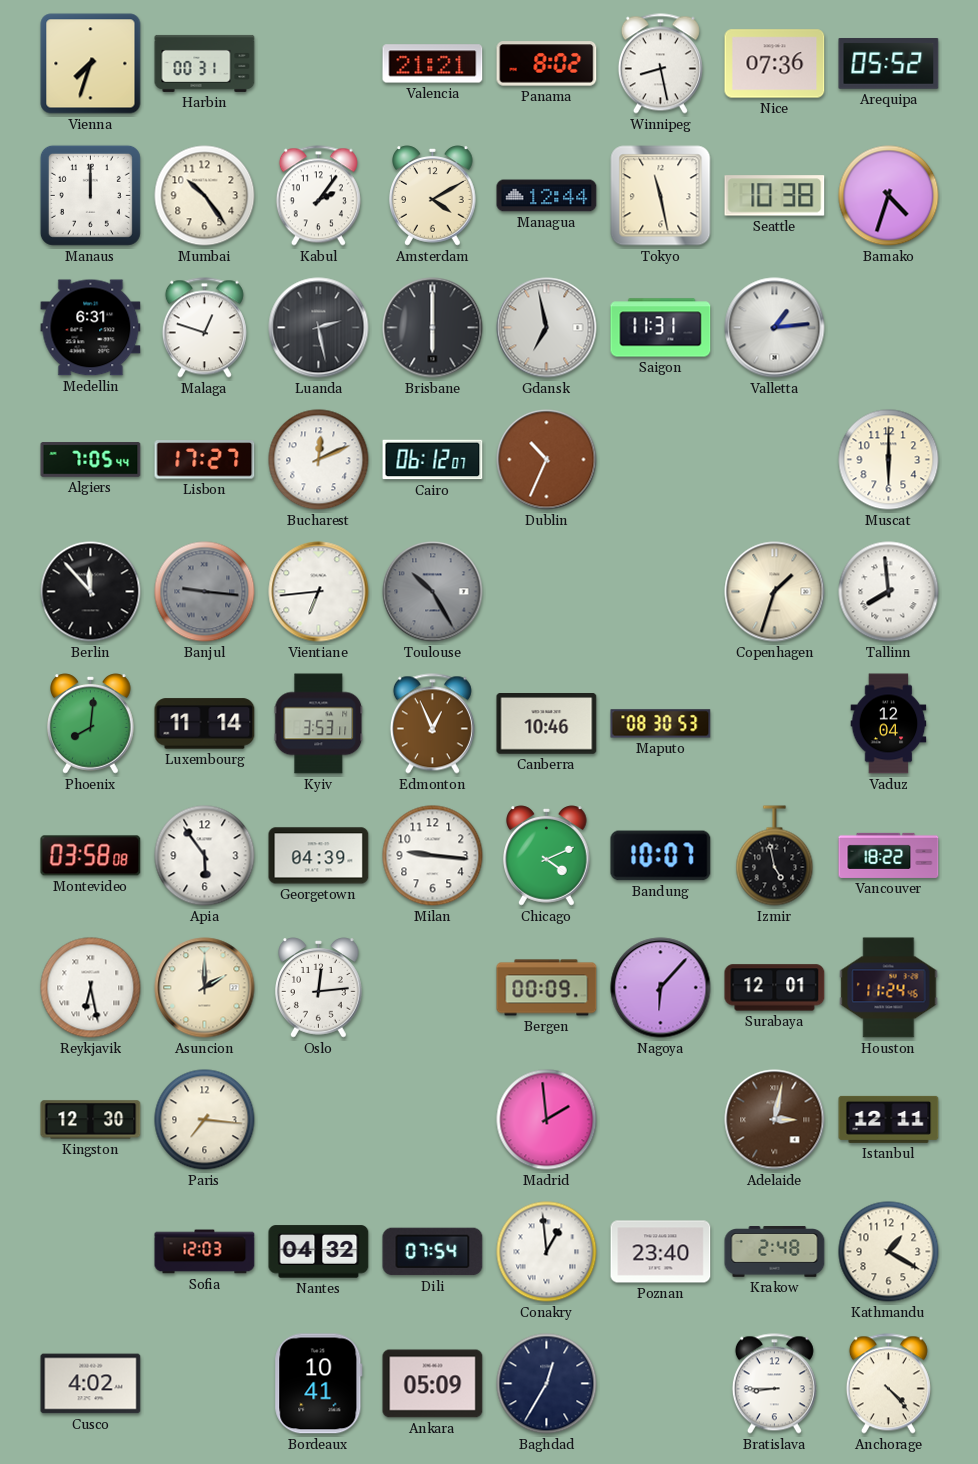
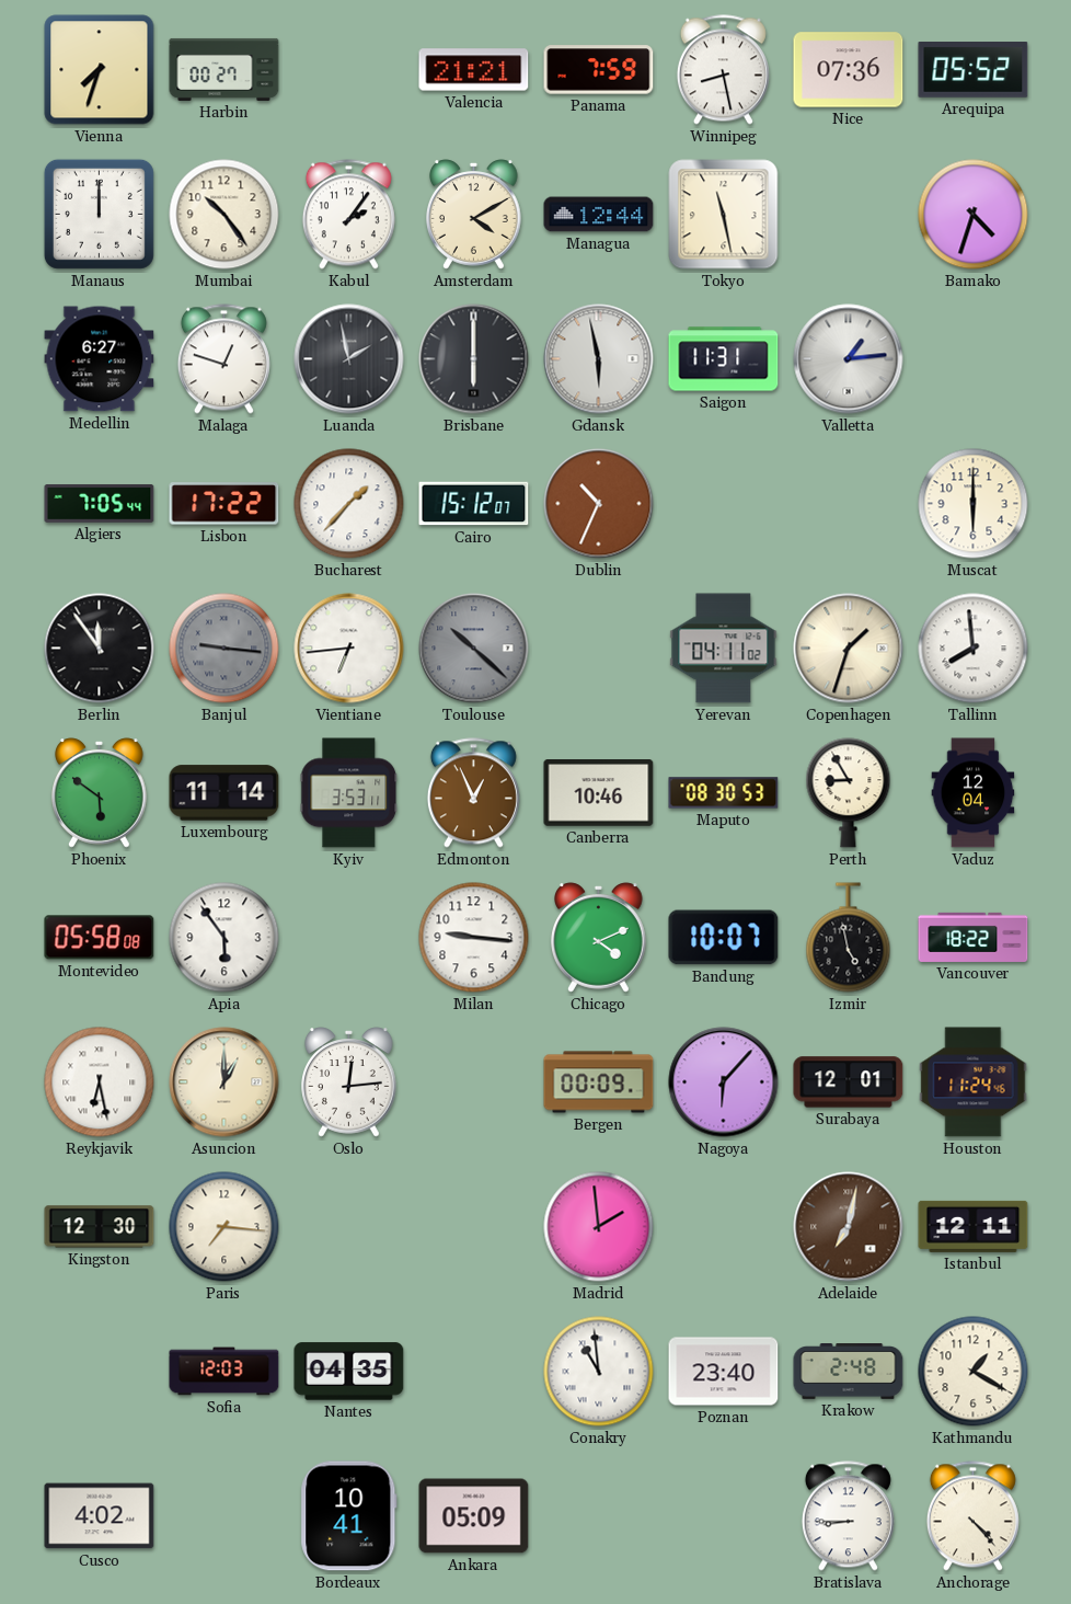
Harbin: 00:31 -> 00:27 (224, 69)
Panama: 8:02 -> 7:59 (599, 70)
Seattle: 10:38 -> none (775, 196)
Medellin: 6:31 -> 6:27 (100, 359)
Luanda: 2:28 -> 1:58 (349, 359)
Gdansk: 6:58 -> 5:58 (599, 359)
Lisbon: 17:27 -> 17:22 (224, 504)
Bucharest: 12:11 -> 1:37 (349, 504)
Cairo: 06:12 -> 15:12 (474, 504)
Berlin: 11:53 -> 11:54 (100, 649)
Toulouse: 10:25 -> 10:22 (474, 649)
Yerevan: none -> 04:11 (724, 649)
Phoenix: 8:01 -> 5:51 (100, 793)
Perth: none -> 8:55 (849, 793)
Montevideo: 03:58 -> 05:58 (100, 938)
Georgetown: 04:39 -> none (319, 856)
Asuncion: 2:00 -> 1:00 (224, 1082)
Adelaide: 3:02 -> 7:02 (849, 1227)
Nantes: 04:32 -> 04:35 (349, 1372)
Dili: 07:54 -> none (433, 1252)
Conakry: 12:59 -> 10:59 (599, 1372)
Baghdad: 12:35 -> none (547, 1384)
